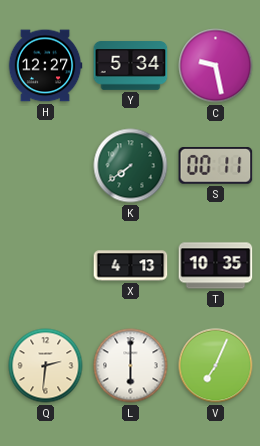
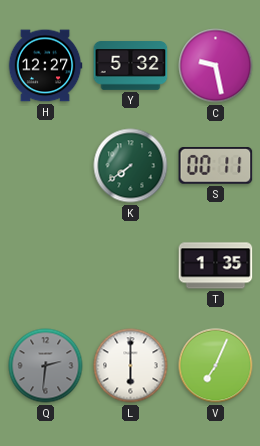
Y: 5:34 -> 5:32 (131, 66)
X: 4:13 -> none (131, 266)
T: 10:35 -> 1:35 (216, 266)
Q dial: cream -> grey (46, 366)
